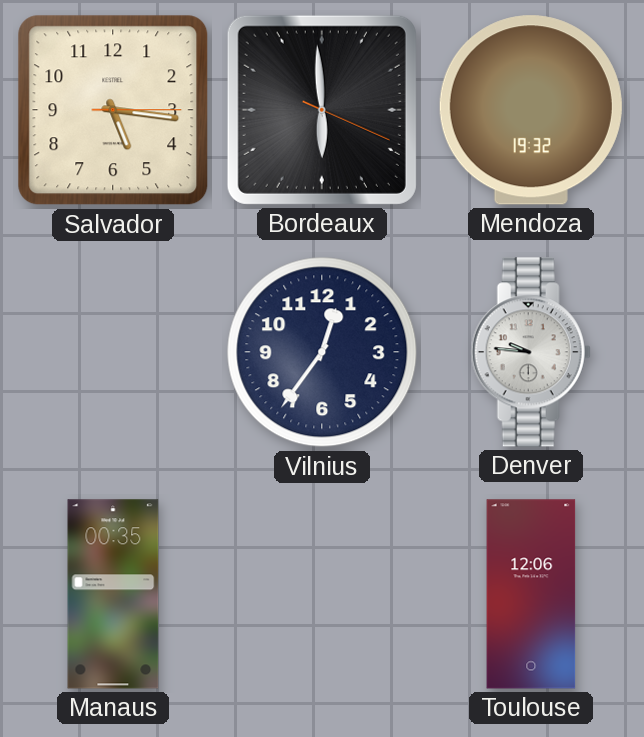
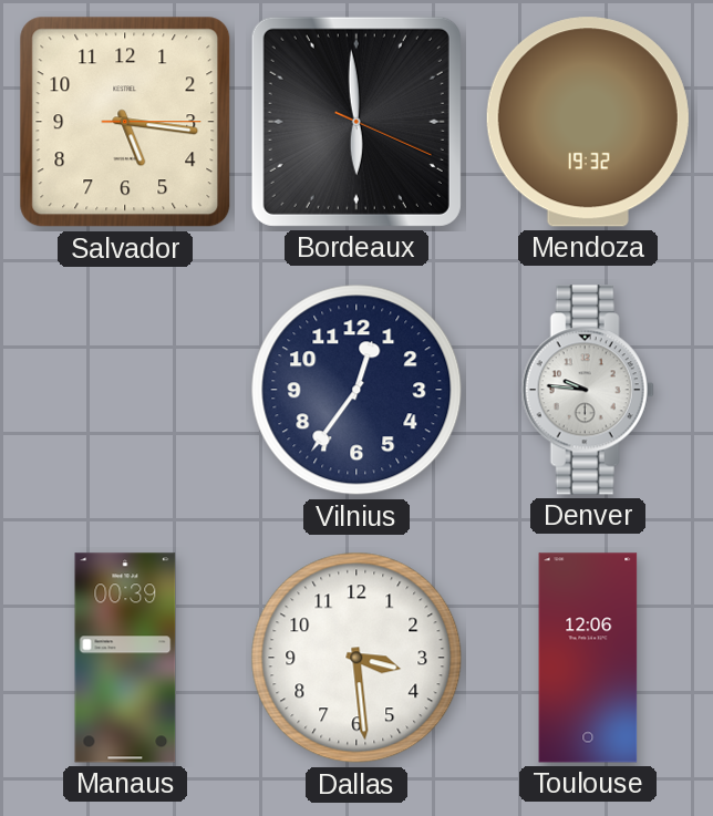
Manaus: 00:35 -> 00:39 (125, 658)
Dallas: none -> 3:29 (356, 658)
